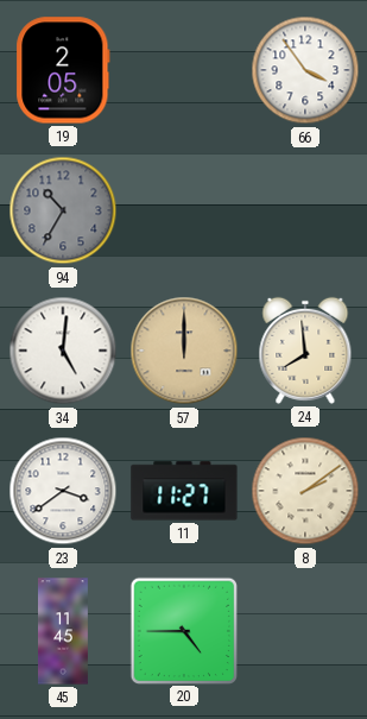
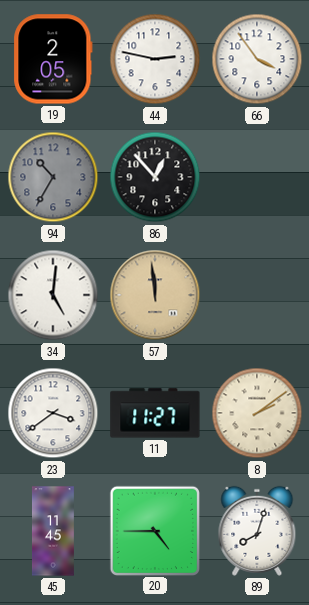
44: none -> 2:47 (155, 59)
86: none -> 12:53 (155, 177)
57: 12:00 -> 11:59 (155, 295)
24: 7:59 -> none (305, 351)
89: none -> 8:03 (257, 531)
